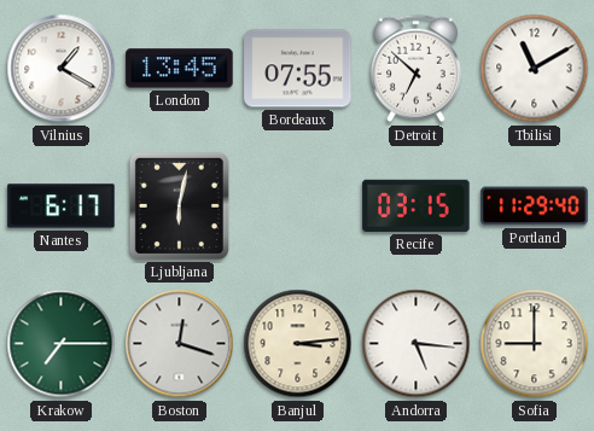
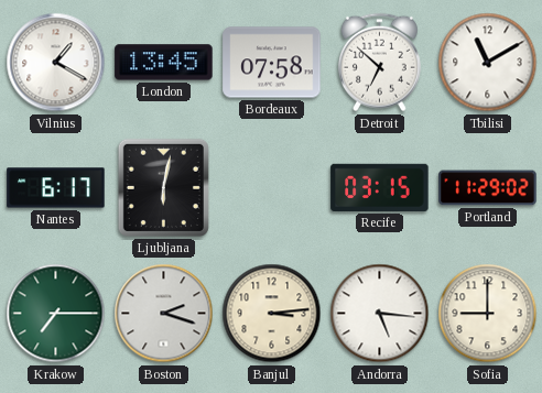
Bordeaux: 07:55 -> 07:58 (272, 63)
Portland: 11:29:40 -> 11:29:02 (488, 188)
Boston: 12:18 -> 2:18 (164, 314)
